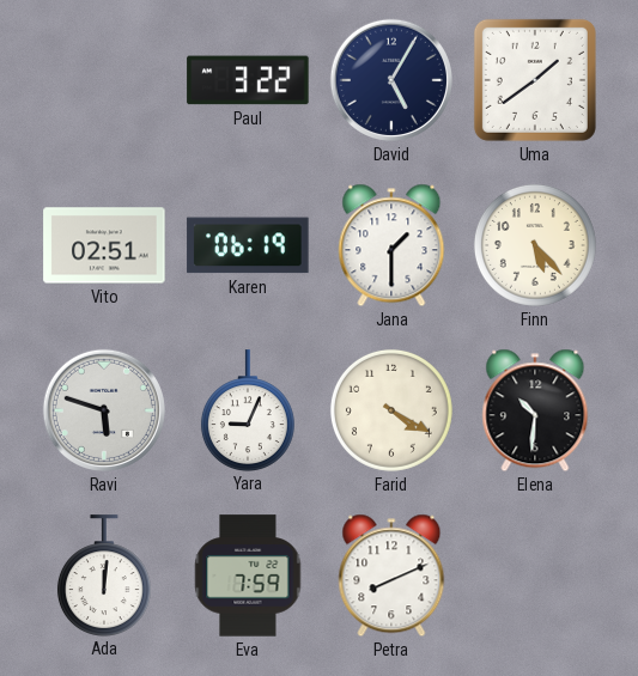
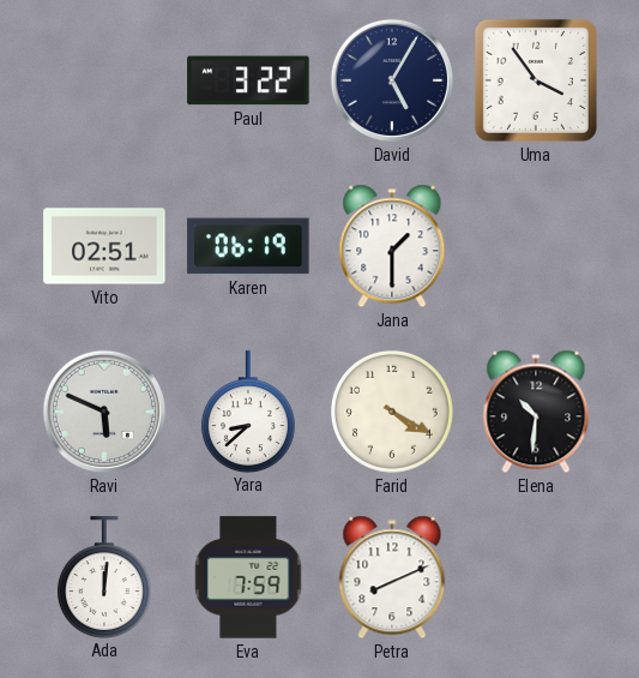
Uma: 1:39 -> 3:54 (536, 80)
Finn: 5:23 -> none (535, 245)
Ravi: 5:48 -> 5:49 (104, 412)
Yara: 9:04 -> 8:38 (248, 412)
